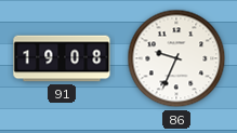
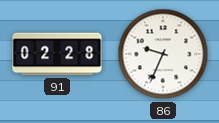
91: 19:08 -> 02:28 (57, 54)
